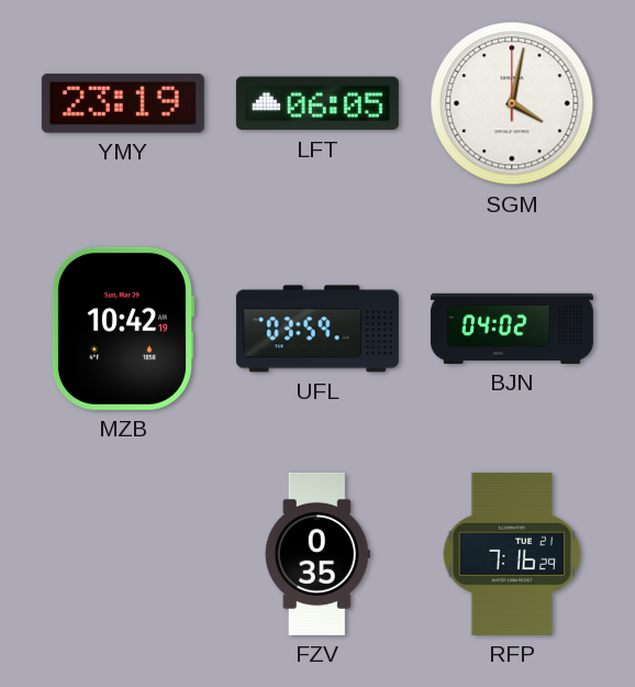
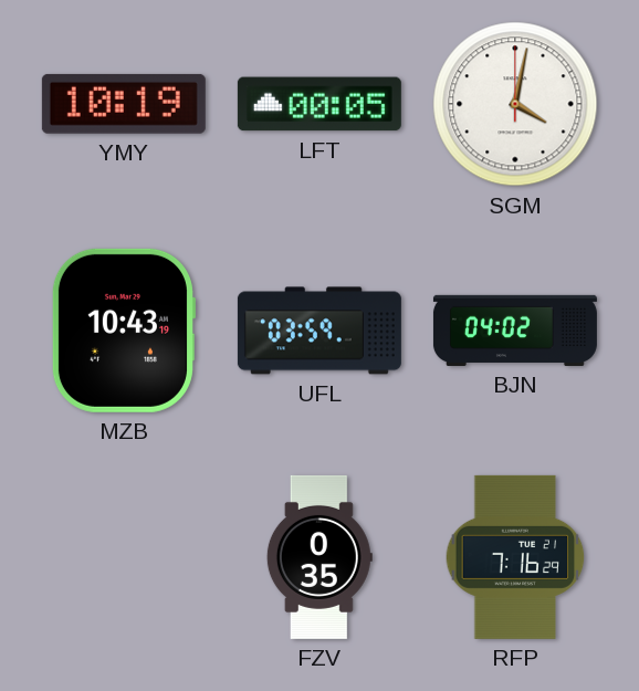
YMY: 23:19 -> 10:19 (124, 104)
LFT: 06:05 -> 00:05 (319, 104)
MZB: 10:42 -> 10:43 (123, 331)
